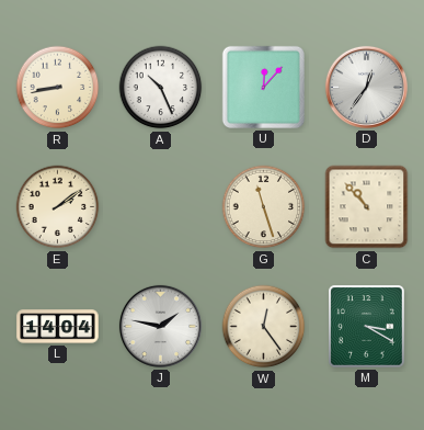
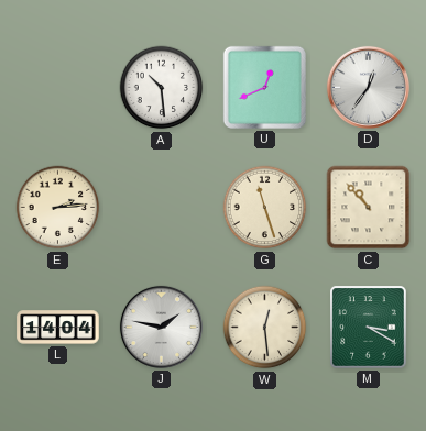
R: 8:43 -> none (58, 88)
A: 10:26 -> 10:29 (162, 88)
U: 12:07 -> 12:41 (264, 87)
E: 2:09 -> 2:14 (58, 208)
W: 12:24 -> 12:29 (265, 328)
